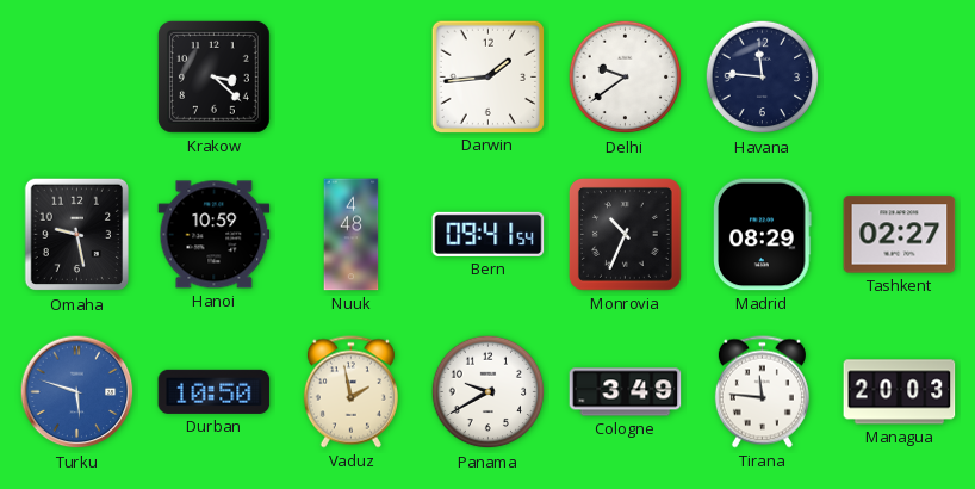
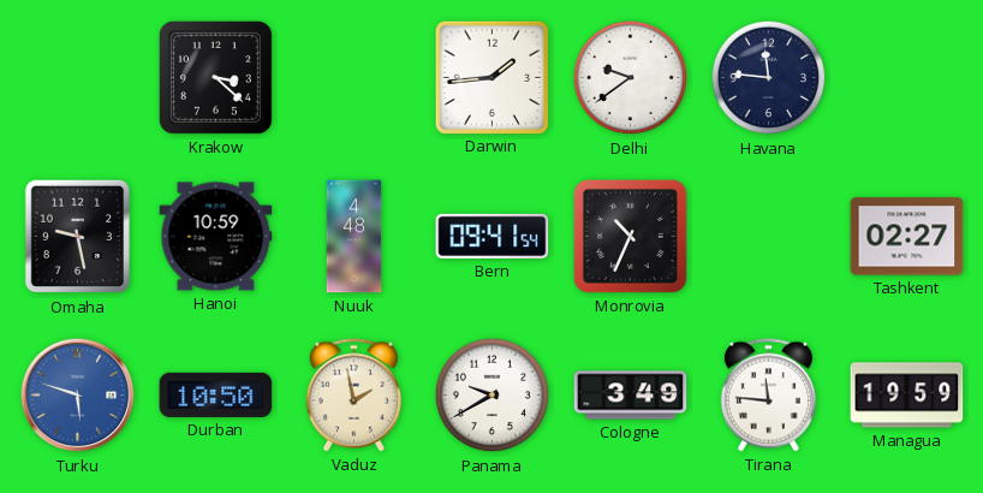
Madrid: 08:29 -> none (763, 235)
Managua: 20:03 -> 19:59 (907, 396)
